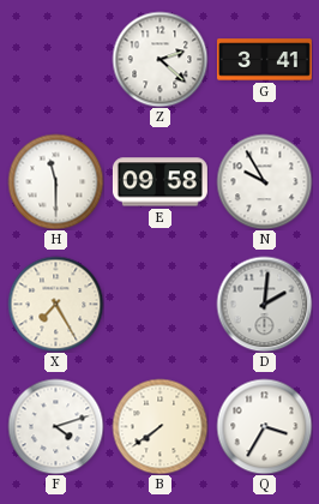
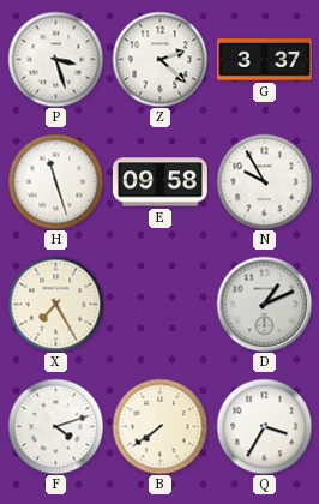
P: none -> 3:27 (55, 59)
G: 3:41 -> 3:37 (264, 60)
H: 11:30 -> 11:27 (55, 181)
D: 2:01 -> 1:11 (264, 304)
